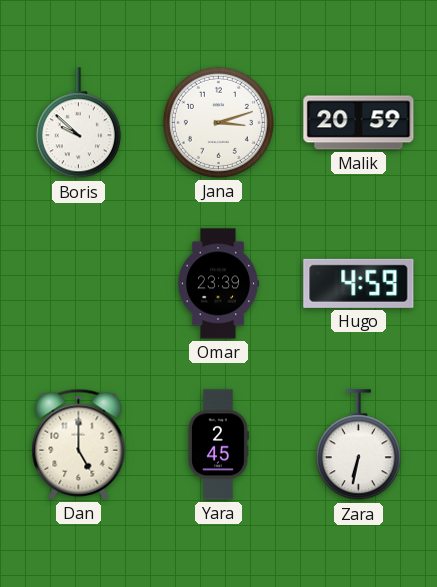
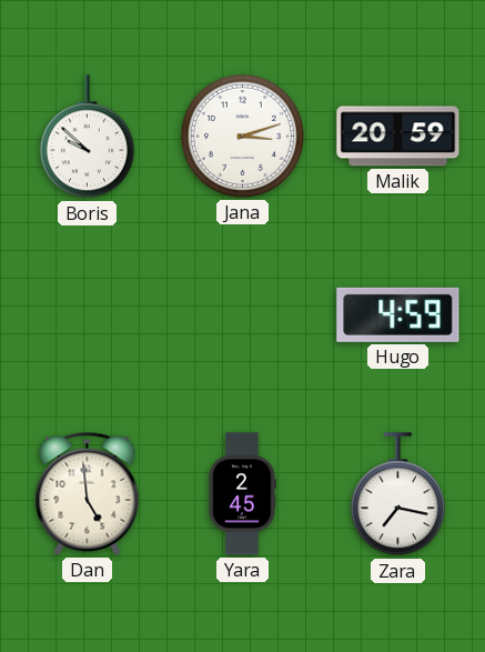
Omar: 23:39 -> none (217, 284)
Dan: 5:00 -> 4:59 (88, 493)
Zara: 6:32 -> 7:17 (397, 494)
